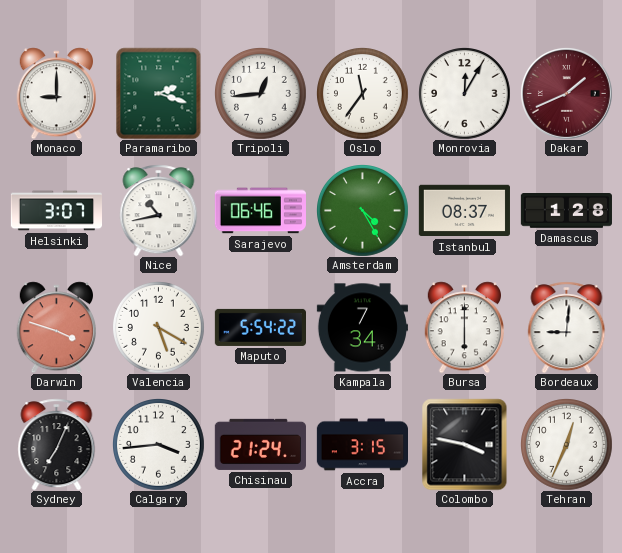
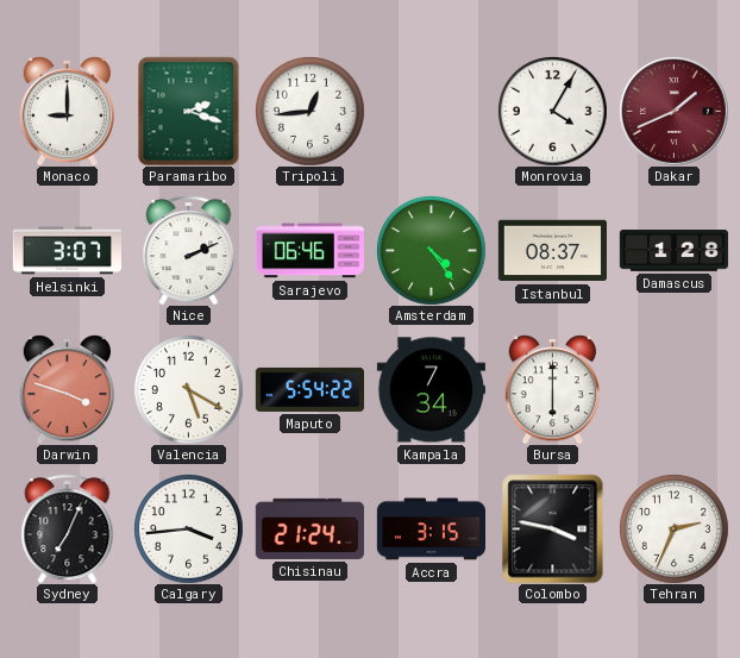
Oslo: 11:36 -> none (363, 94)
Monrovia: 12:05 -> 4:05 (553, 112)
Nice: 10:43 -> 2:11 (189, 250)
Amsterdam: 4:25 -> 4:24 (432, 251)
Bordeaux: 9:01 -> none (567, 327)
Tehran: 12:34 -> 2:34 (675, 529)
